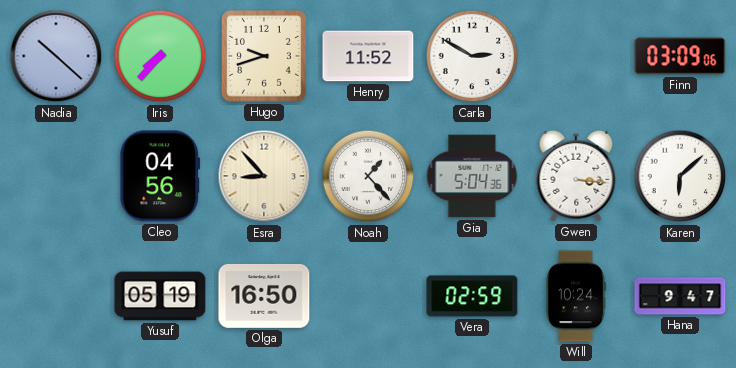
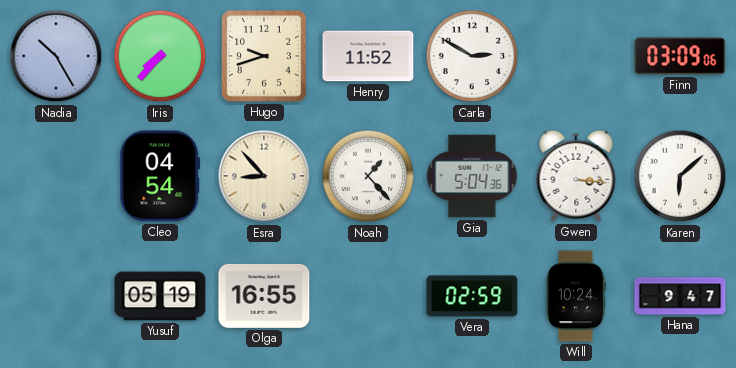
Nadia: 10:22 -> 10:25 (56, 56)
Cleo: 04:56 -> 04:54 (160, 176)
Olga: 16:50 -> 16:55 (264, 296)
